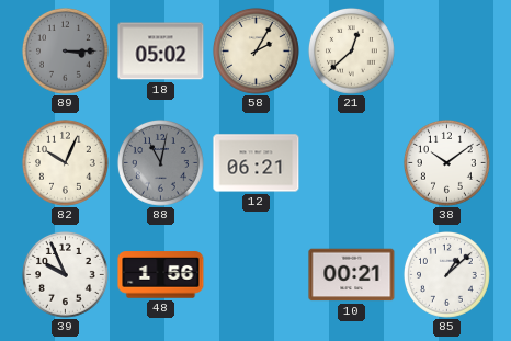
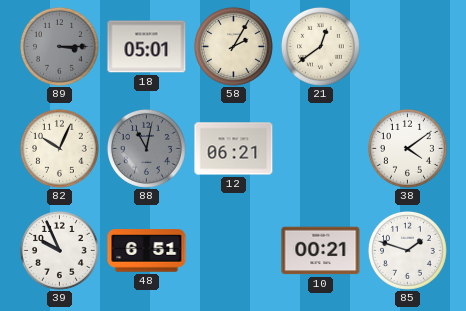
18: 05:02 -> 05:01 (147, 47)
21: 12:38 -> 12:39 (320, 46)
38: 10:09 -> 4:09 (407, 148)
48: 1:56 -> 6:51 (147, 251)
85: 1:08 -> 1:48 (407, 250)
